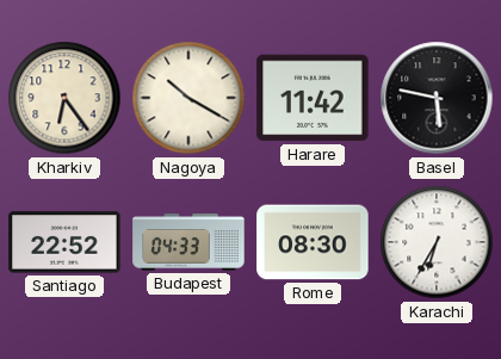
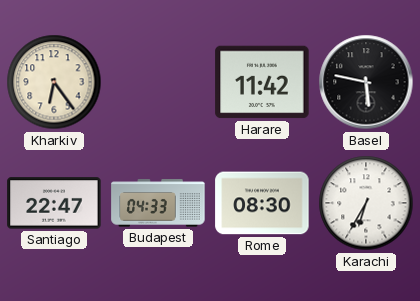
Nagoya: 10:20 -> none (188, 98)
Santiago: 22:52 -> 22:47 (54, 203)
